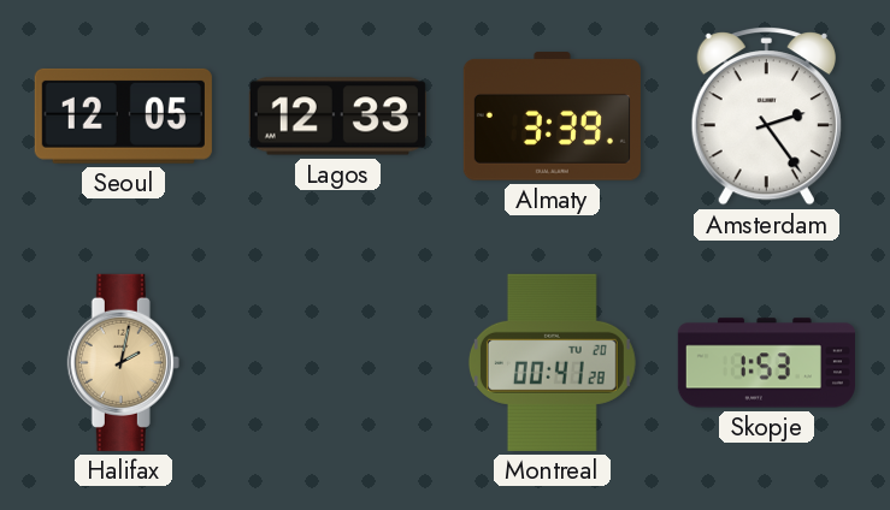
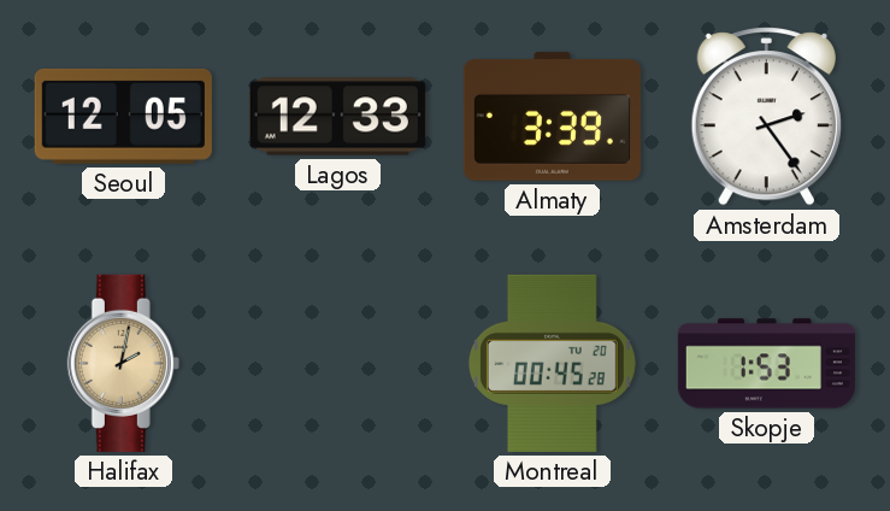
Montreal: 00:41 -> 00:45 (552, 363)
